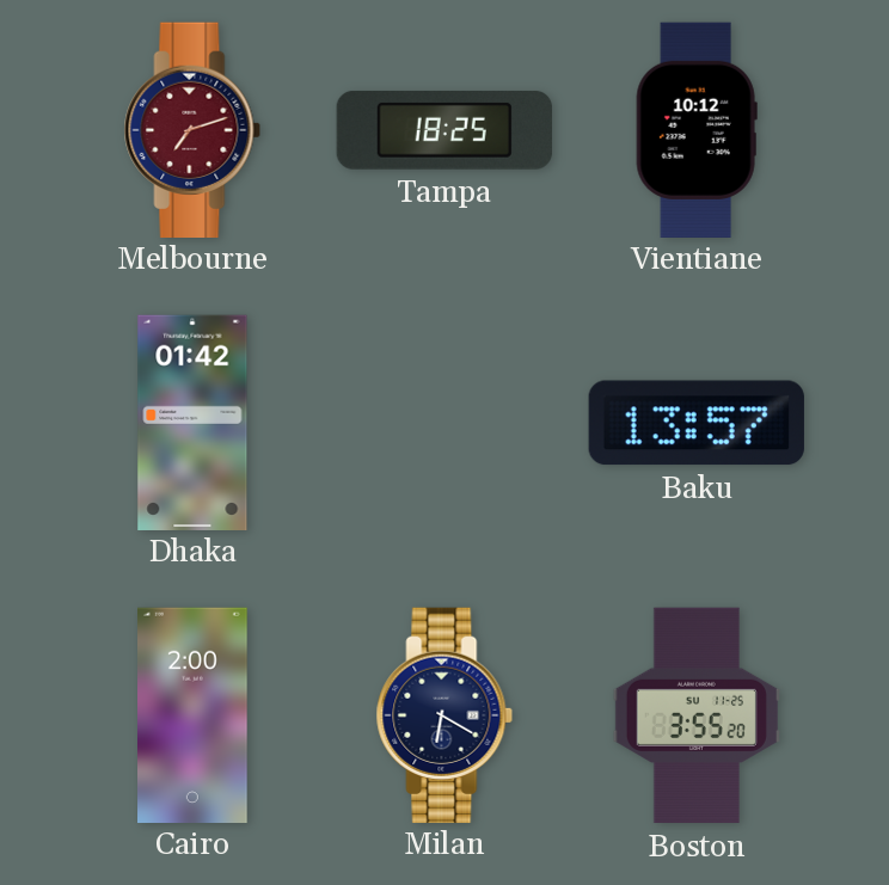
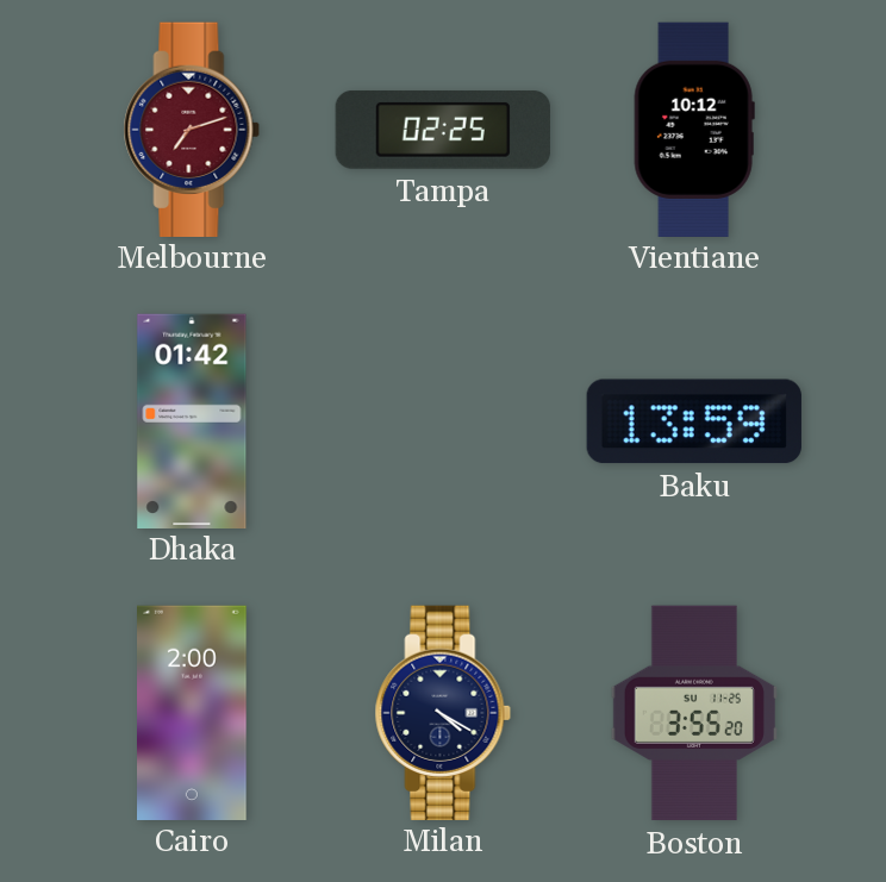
Tampa: 18:25 -> 02:25 (443, 130)
Baku: 13:57 -> 13:59 (694, 421)
Milan: 6:20 -> 4:20 (443, 712)
